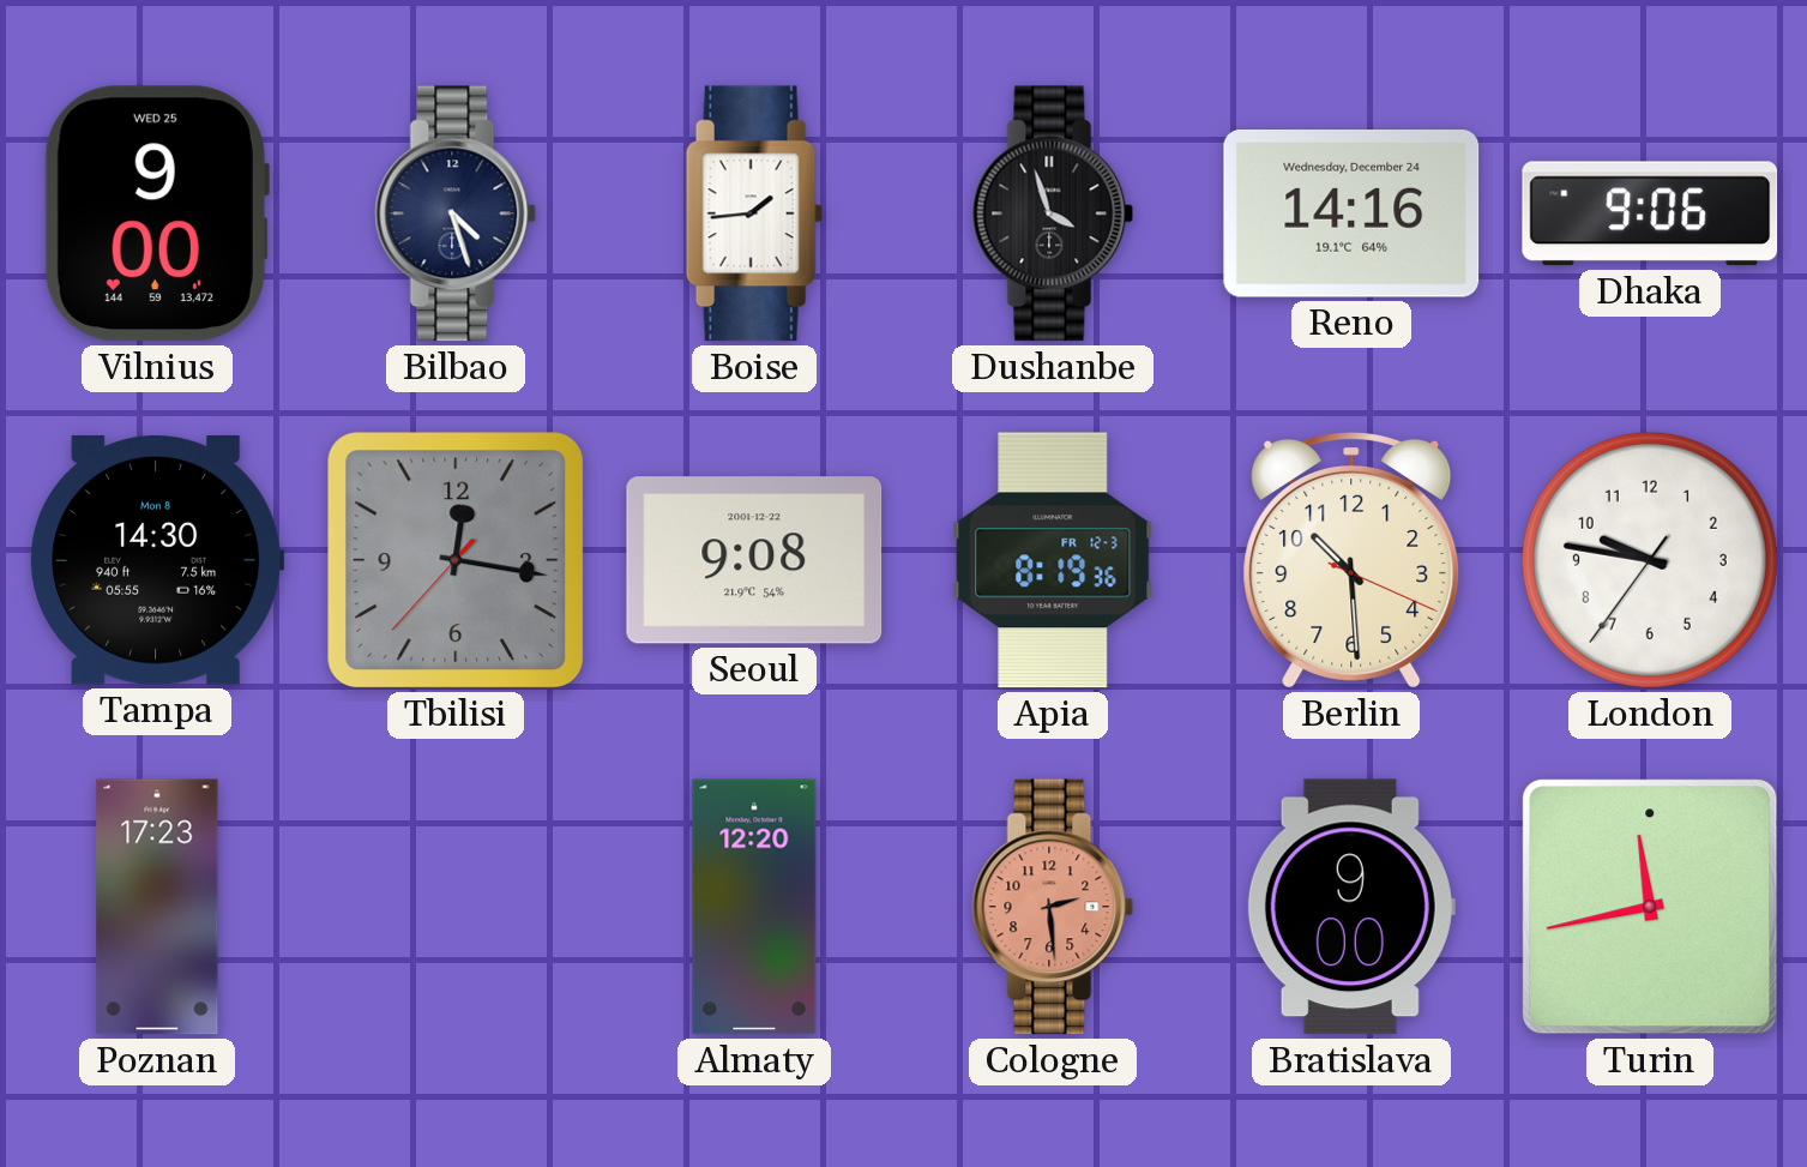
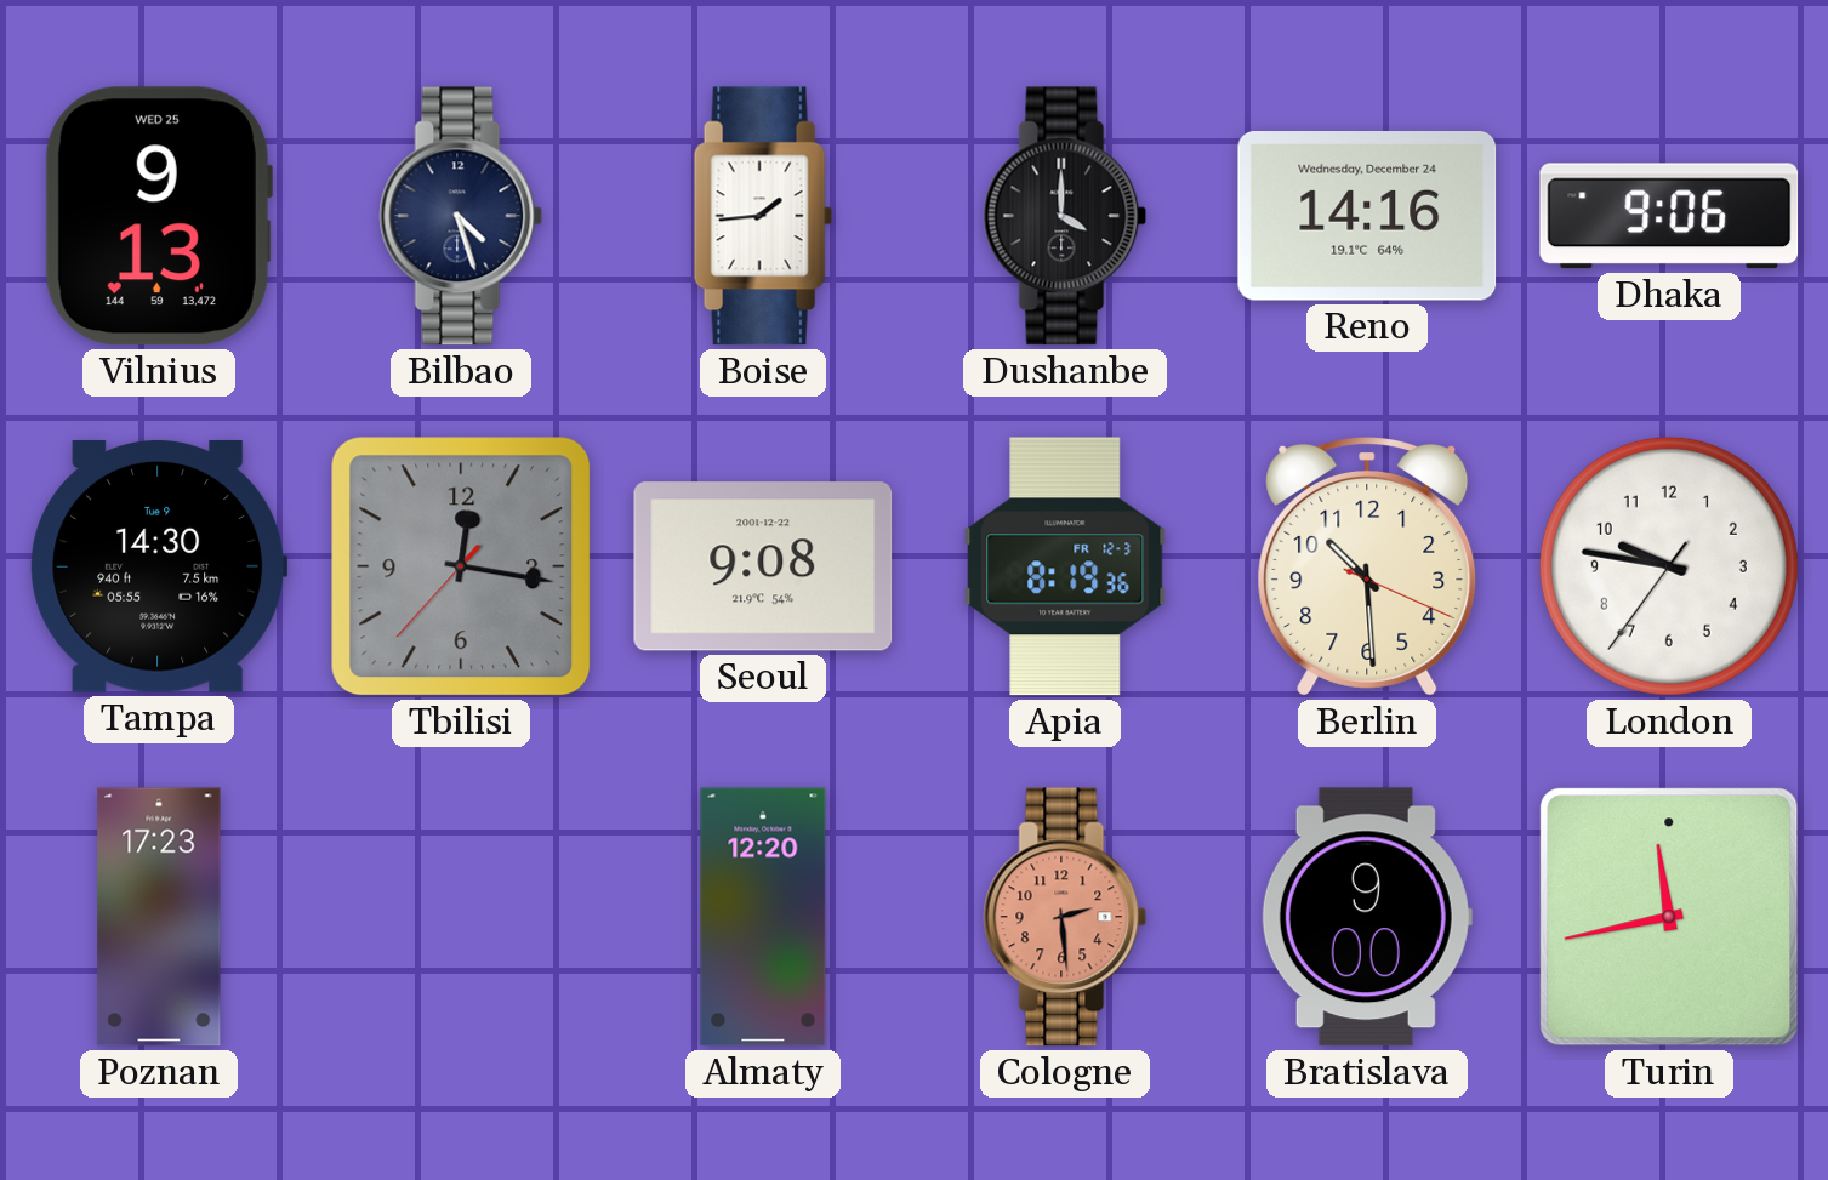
Vilnius: 9:00 -> 9:13 (158, 216)
Dushanbe: 3:57 -> 4:00 (1065, 216)
Tampa date: Mon 8 -> Tue 9 (159, 568)
